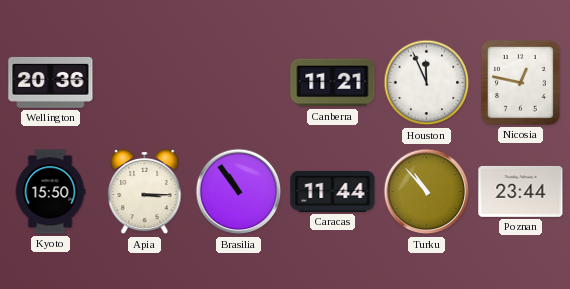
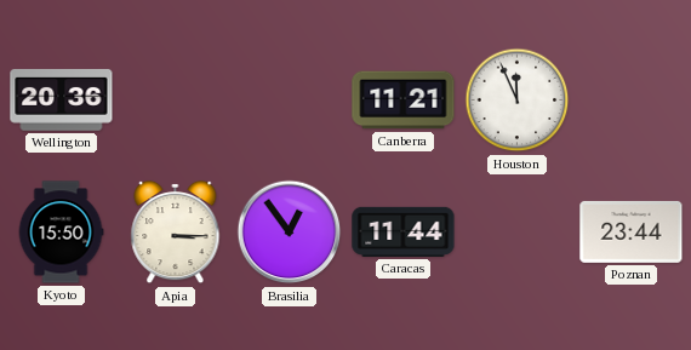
Nicosia: 12:47 -> none (521, 83)
Brasilia: 10:54 -> 12:54 (290, 233)
Turku: 10:53 -> none (427, 192)
